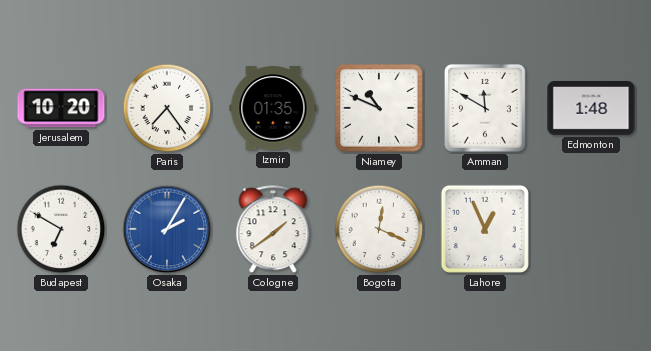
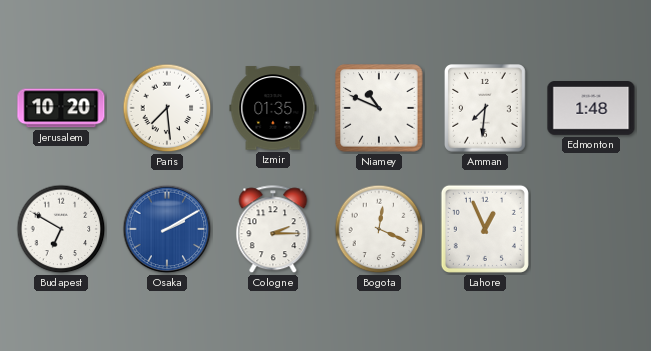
Paris: 7:24 -> 7:29 (167, 108)
Amman: 11:50 -> 7:31 (486, 108)
Osaka: 2:05 -> 2:10 (167, 229)
Cologne: 1:39 -> 2:15 (273, 230)
